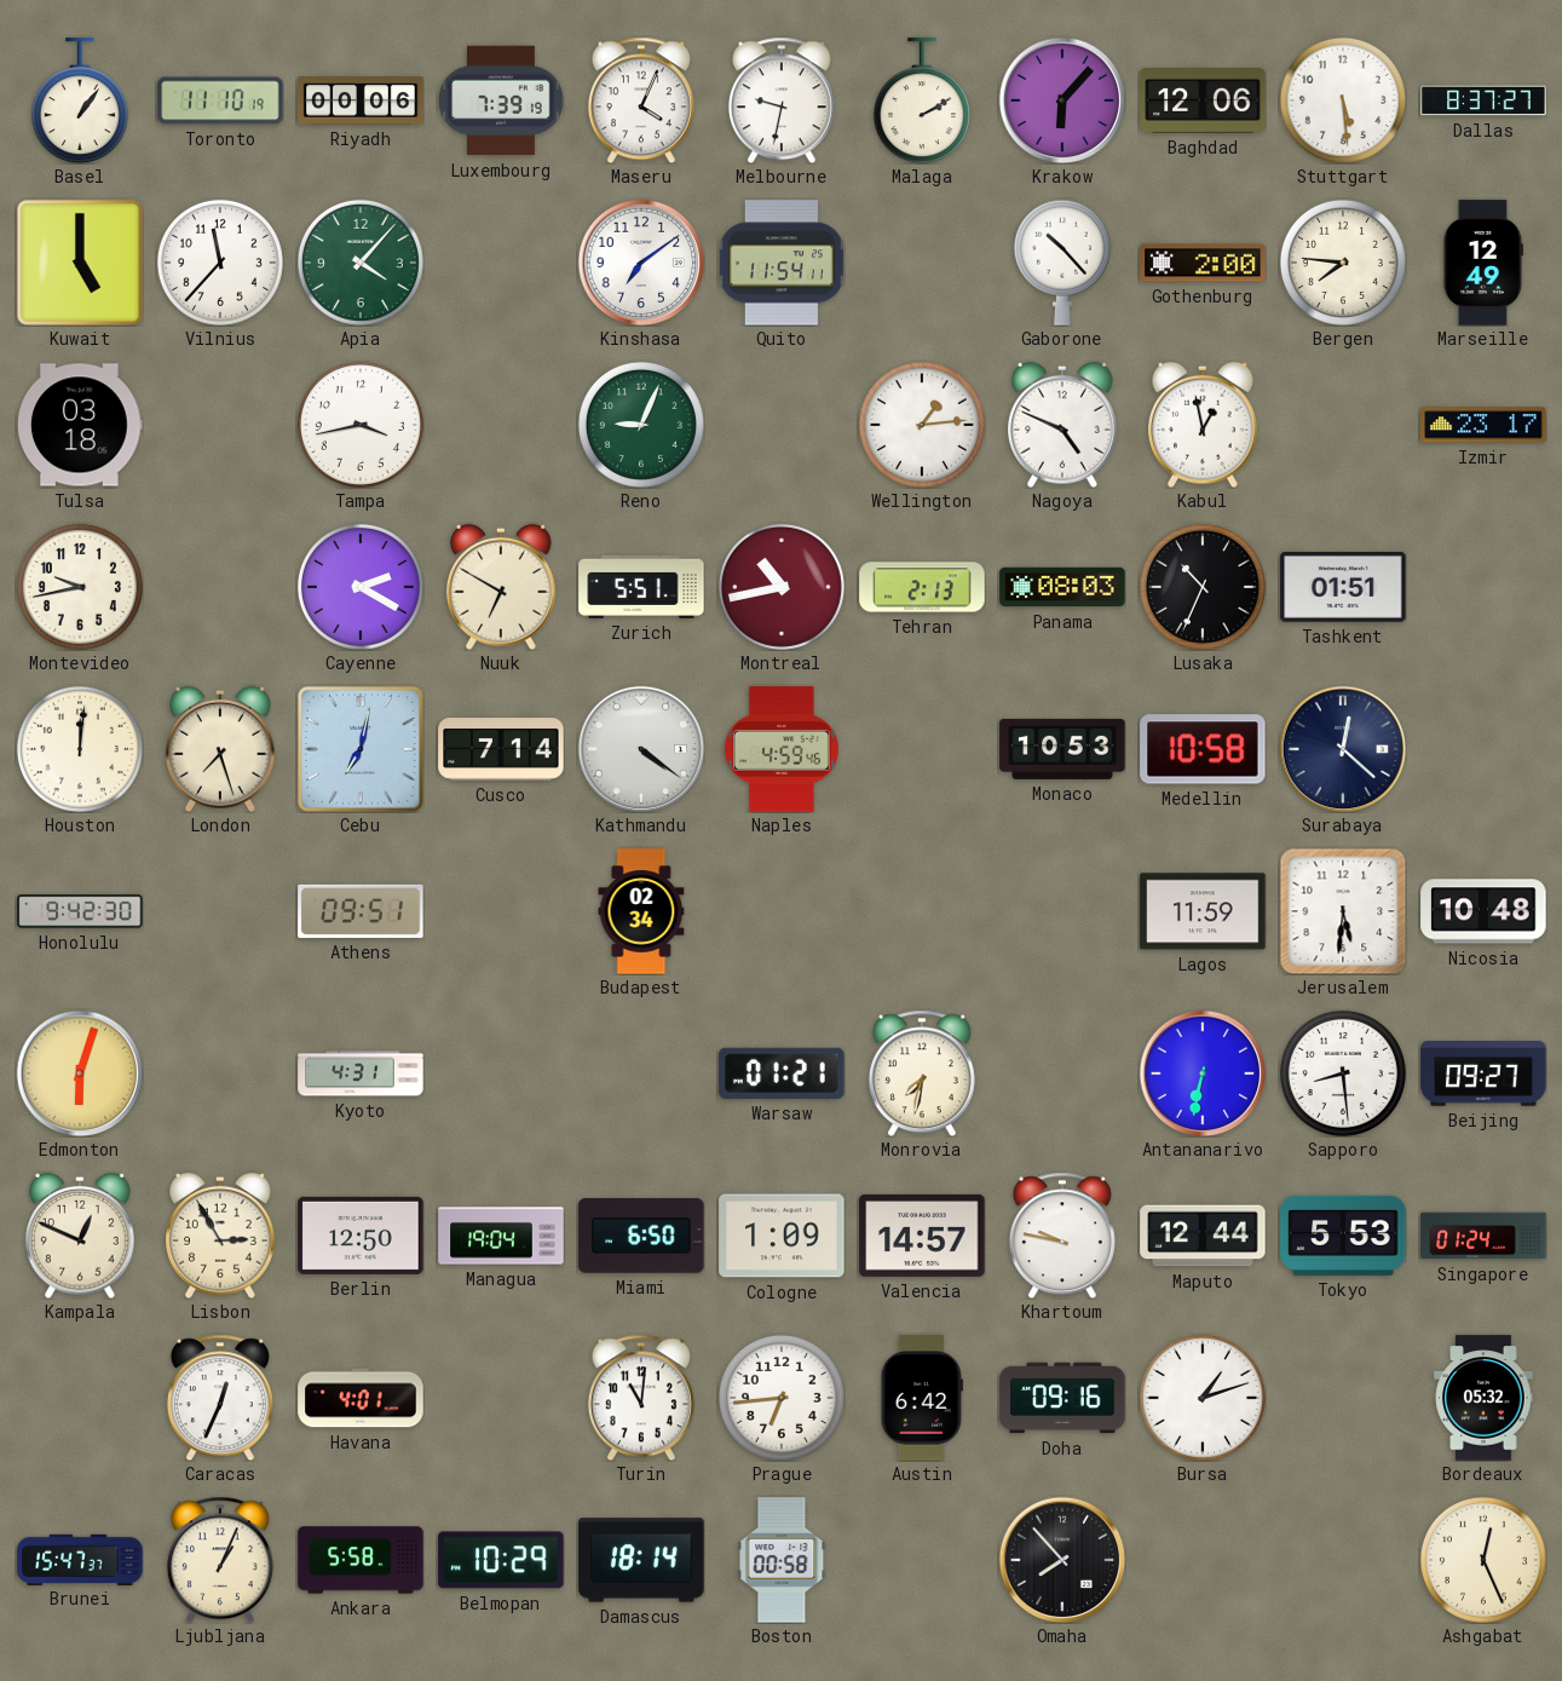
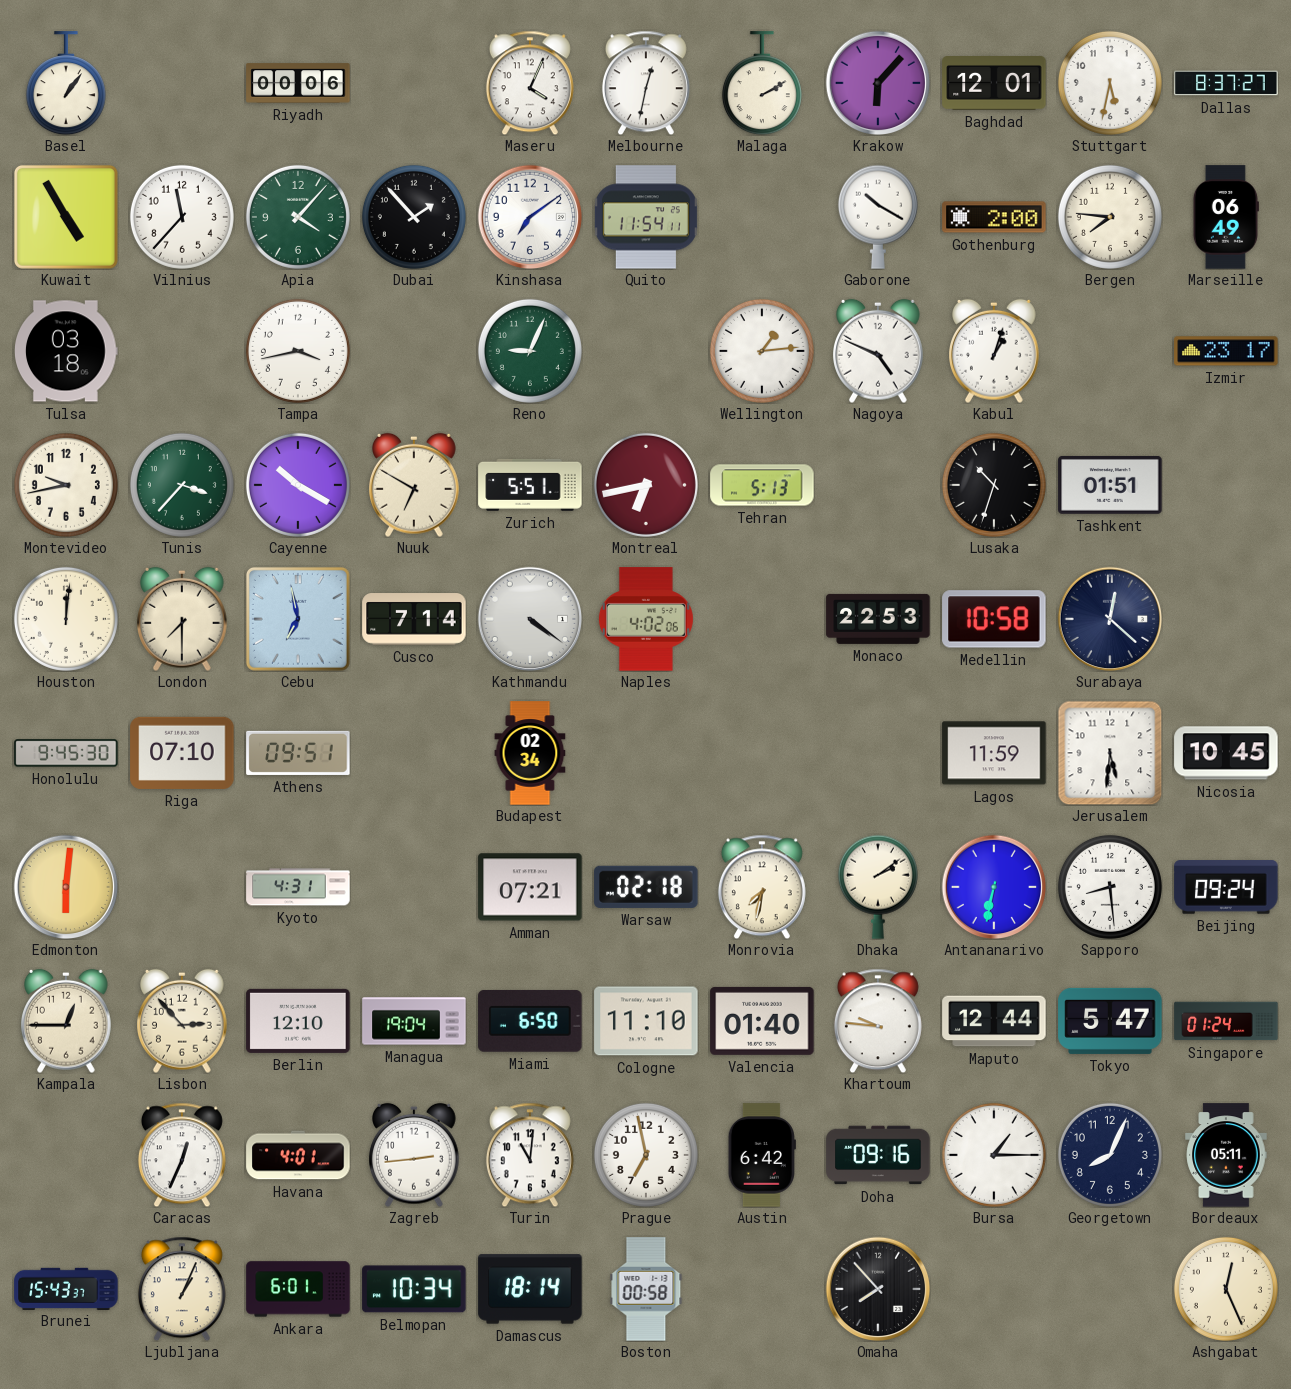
Toronto: 11:10 -> none (220, 100)
Luxembourg: 7:39 -> none (501, 100)
Melbourne: 9:32 -> 12:32 (646, 83)
Baghdad: 12:06 -> 12:01 (994, 84)
Stuttgart: 5:29 -> 5:32 (1110, 83)
Kuwait: 5:00 -> 4:55 (66, 217)
Dubai: none -> 1:53 (414, 217)
Gaborone: 10:23 -> 10:20 (878, 217)
Marseille: 12:49 -> 06:49 (1226, 217)
Kabul: 12:58 -> 1:03 (995, 351)
Tunis: none -> 3:37 (182, 485)
Cayenne: 2:20 -> 10:20 (298, 485)
Montreal: 10:43 -> 6:43 (646, 485)
Tehran: 2:13 -> 5:13 (762, 485)
Panama: 08:03 -> none (1062, 587)
Lusaka: 10:34 -> 10:33 (994, 485)
London: 7:27 -> 7:30 (183, 619)
Cebu: 7:02 -> 6:58 (298, 619)
Naples: 4:59 -> 4:02 (646, 619)
Monaco: 10:53 -> 22:53 (878, 619)
Honolulu: 9:42 -> 9:45 (66, 753)
Riga: none -> 07:10 (182, 753)
Nicosia: 10:48 -> 10:45 (1226, 753)
Edmonton: 6:03 -> 6:01 (66, 887)
Amman: none -> 07:21 (530, 887)
Warsaw: 01:21 -> 02:18 (646, 887)
Dhaka: none -> 2:09 (878, 887)
Beijing: 09:27 -> 09:24 (1226, 887)
Kampala: 12:49 -> 12:45 (67, 1021)
Lisbon: 2:55 -> 2:53 (183, 1021)
Berlin: 12:50 -> 12:10 (298, 1021)
Cologne: 1:09 -> 11:10 (646, 1021)
Valencia: 14:57 -> 01:40 (762, 1021)
Khartoum: 9:47 -> 9:46 (878, 1021)
Tokyo: 5:53 -> 5:47 (1110, 1021)
Zagreb: none -> 2:44 (415, 1155)
Prague: 6:44 -> 6:58 (646, 1155)
Bursa: 1:12 -> 1:15 (994, 1155)
Georgetown: none -> 8:04 (1110, 1155)
Bordeaux: 05:32 -> 05:11 (1226, 1155)
Brunei: 15:47 -> 15:43 (66, 1288)
Ankara: 5:58 -> 6:01 (298, 1289)
Belmopan: 10:29 -> 10:34 (414, 1289)
